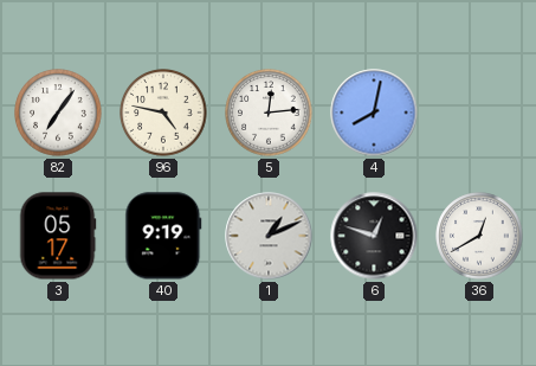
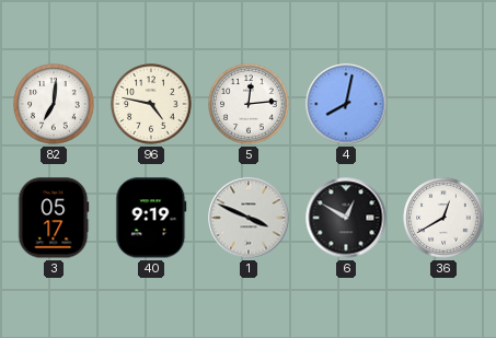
82: 7:06 -> 7:01 (54, 104)
1: 1:11 -> 3:49 (249, 218)
6: 12:48 -> 12:50 (346, 218)
